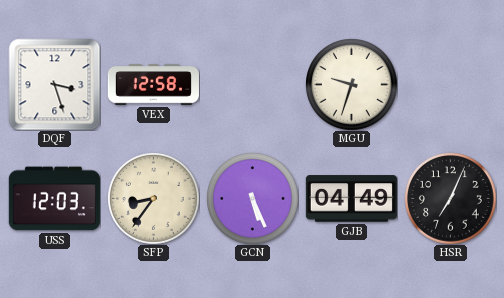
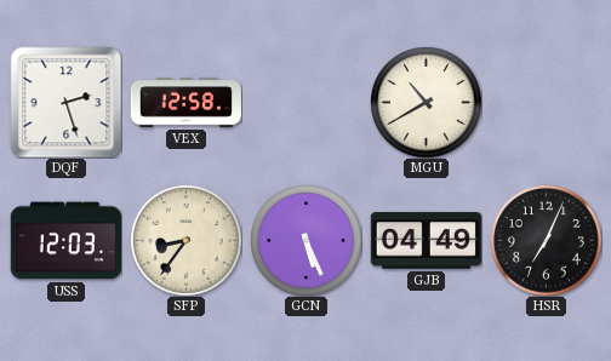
DQF: 3:27 -> 2:27 (65, 102)
MGU: 9:33 -> 10:40 (427, 103)
